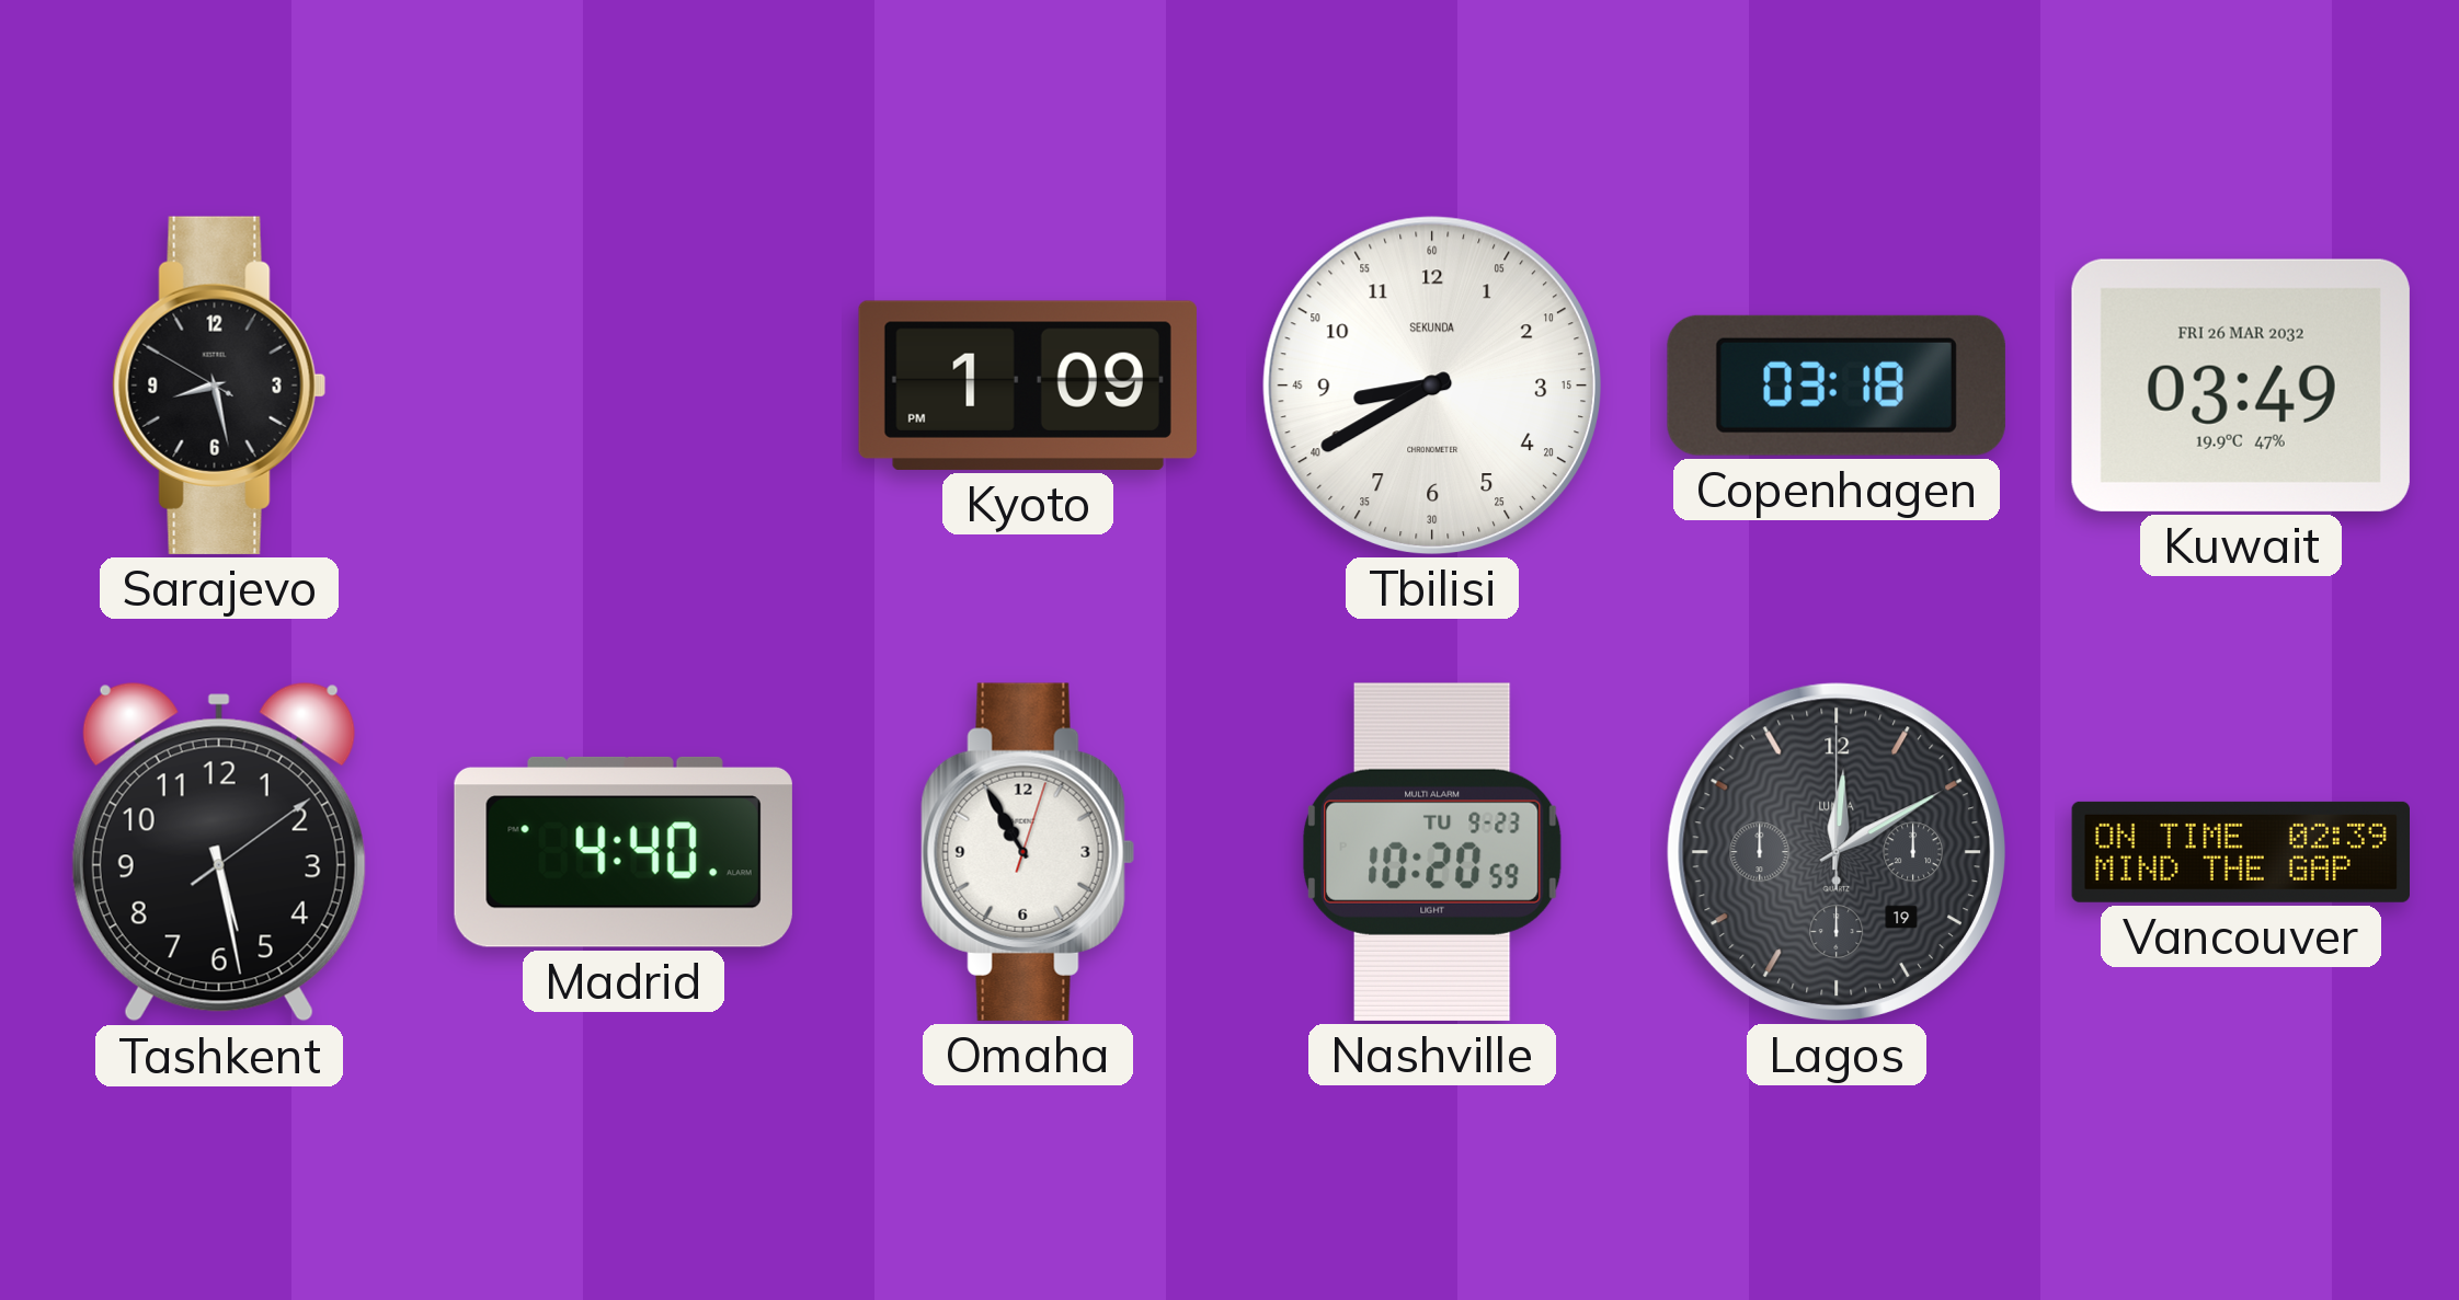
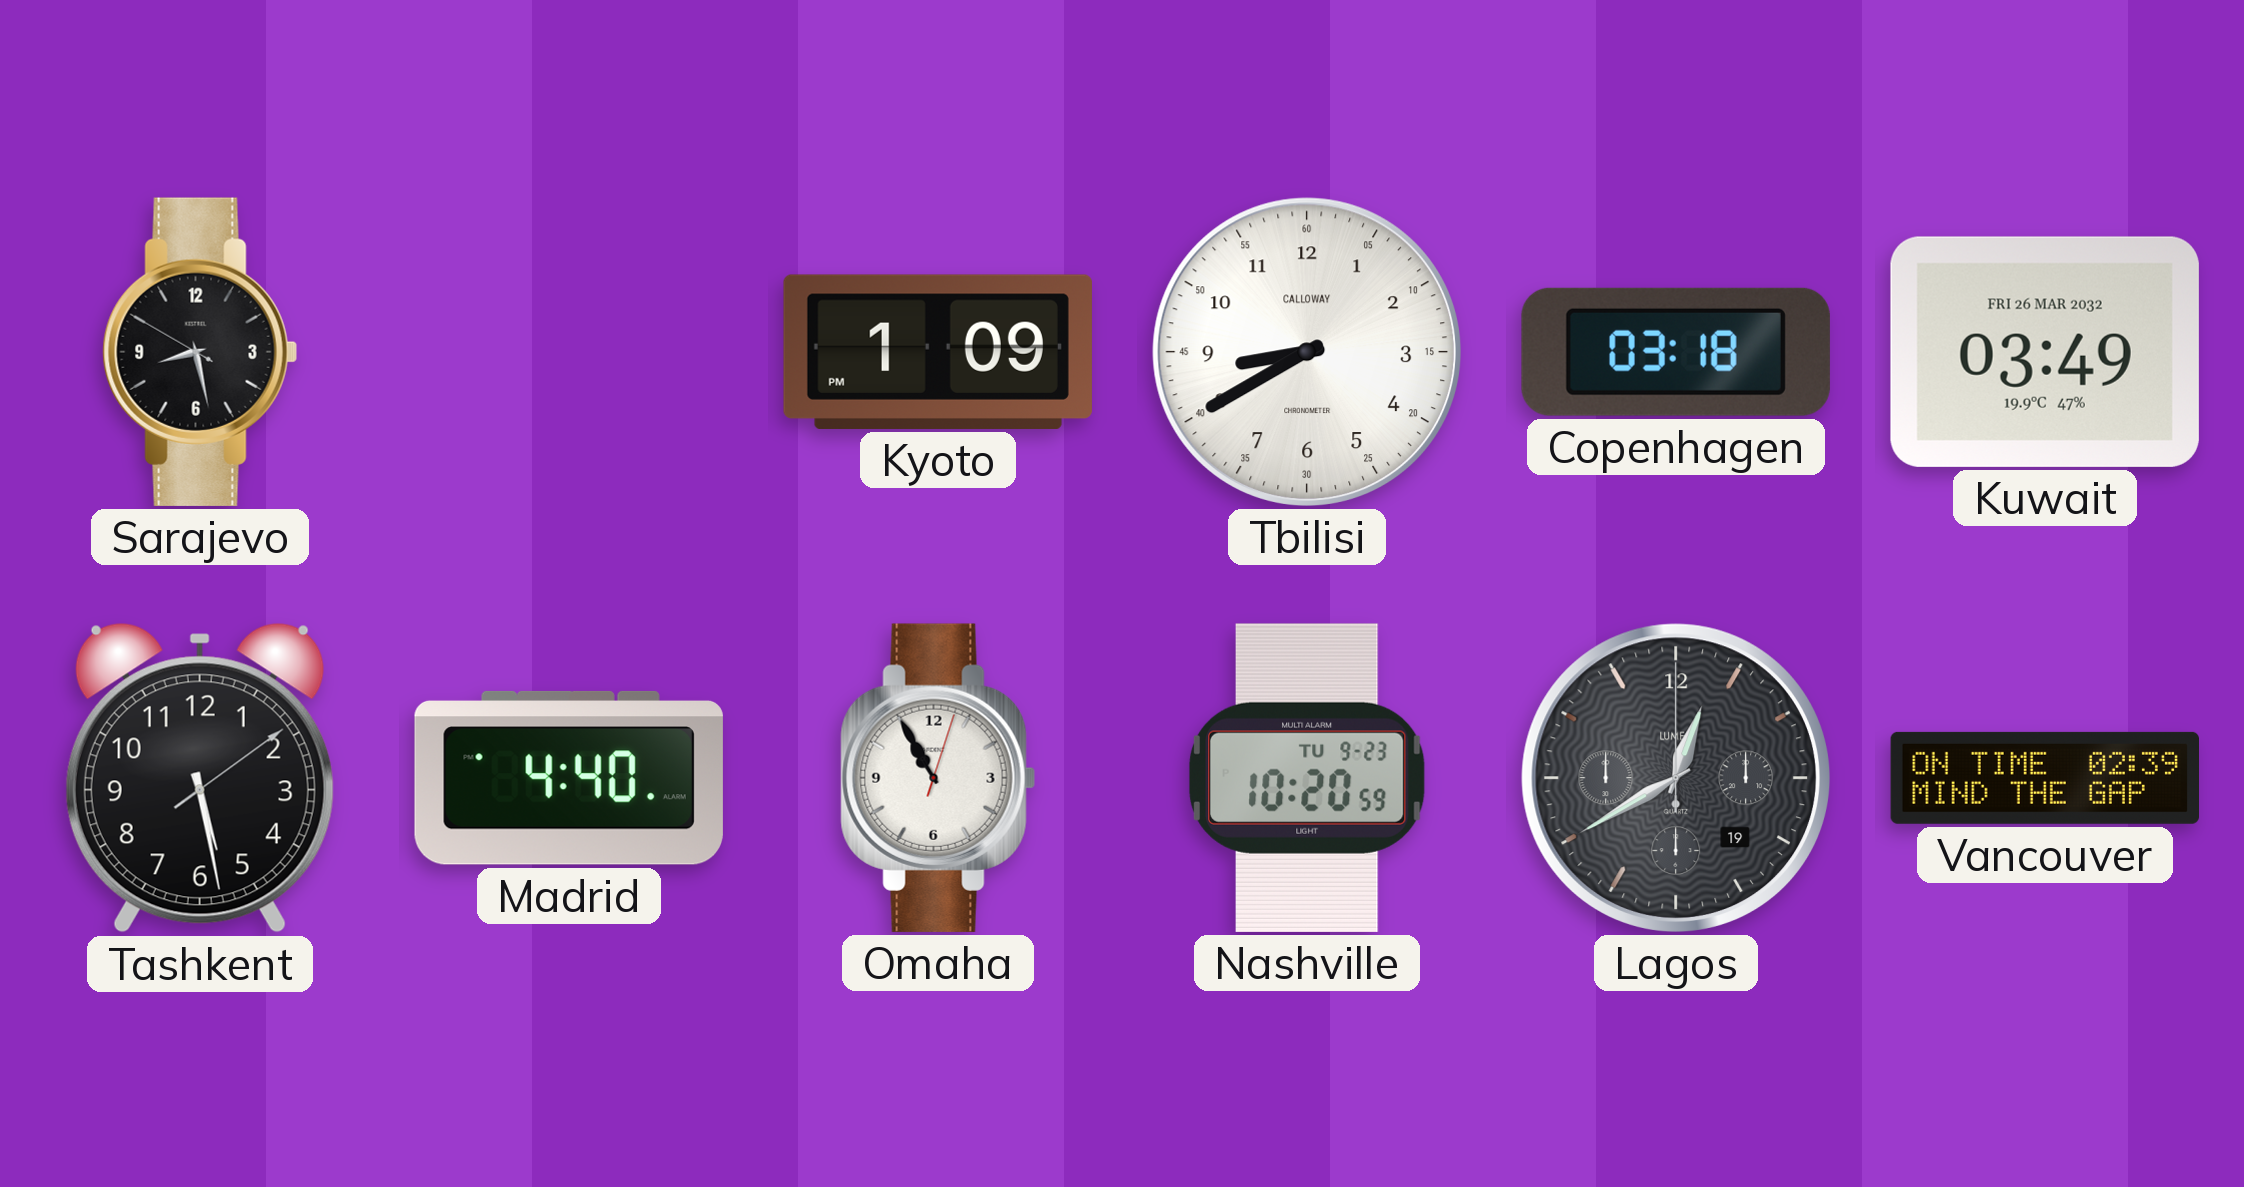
Tbilisi brand: SEKUNDA -> CALLOWAY (1307, 352)
Lagos: 12:10 -> 12:40 (1676, 778)
